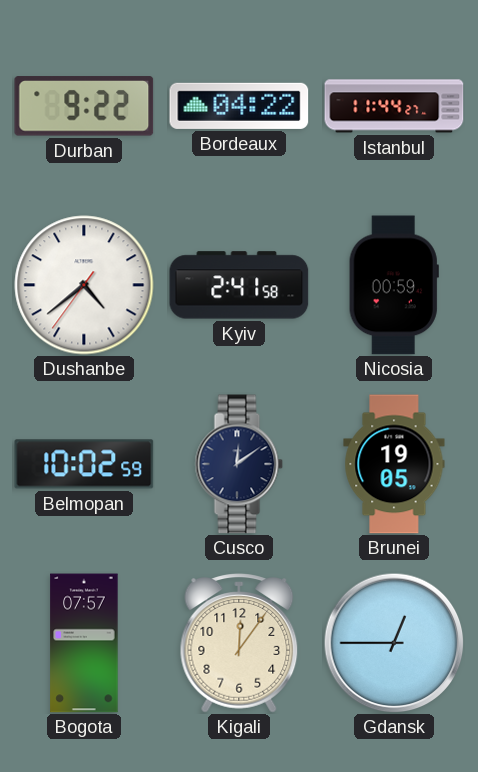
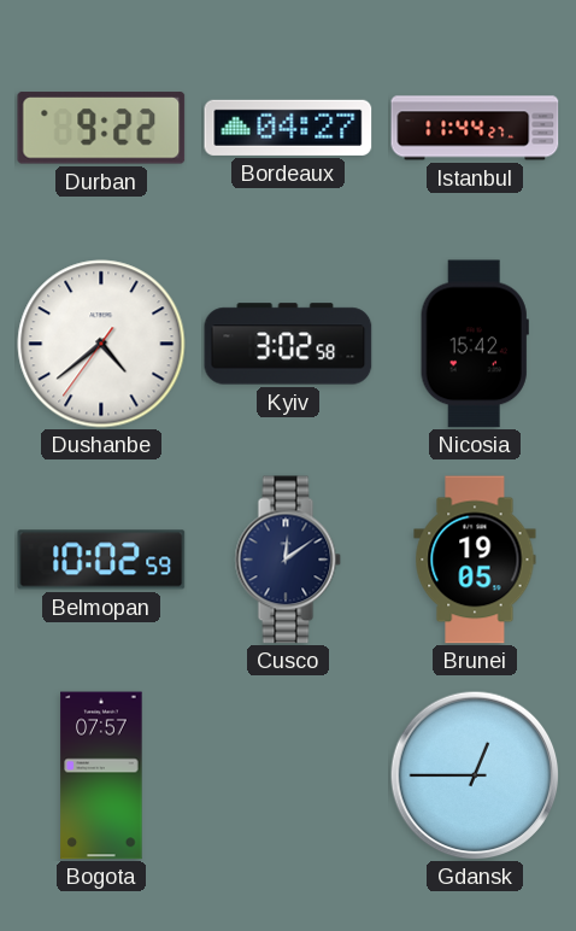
Bordeaux: 04:22 -> 04:27 (288, 128)
Kyiv: 2:41 -> 3:02 (288, 344)
Nicosia: 00:59 -> 15:42 (475, 344)
Kigali: 12:06 -> none (239, 643)
